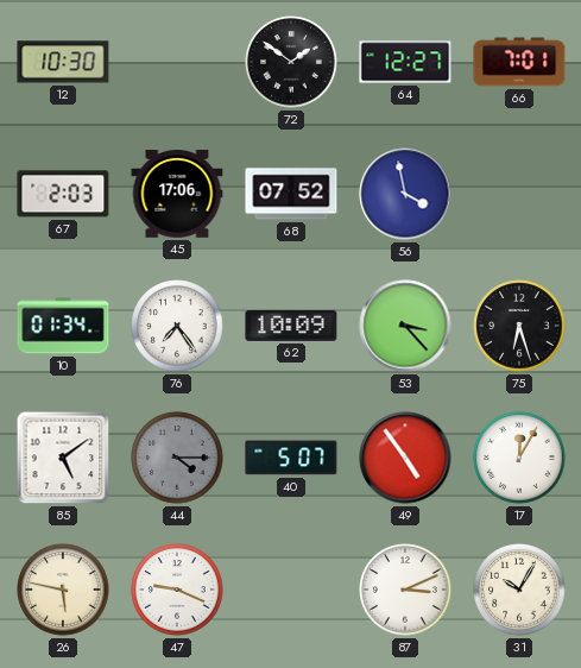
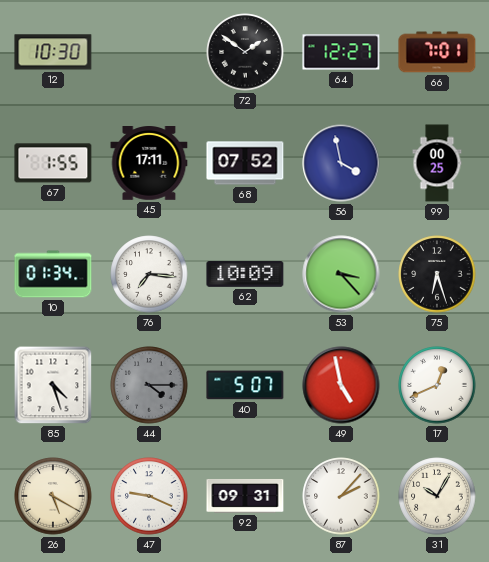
67: 2:03 -> 1:55 (53, 163)
45: 17:06 -> 17:11 (149, 163)
99: none -> 00:25 (437, 163)
76: 7:24 -> 7:16 (149, 274)
85: 5:09 -> 4:27 (53, 385)
49: 4:54 -> 4:58 (341, 385)
17: 12:05 -> 12:41 (437, 385)
26: 5:47 -> 5:20 (53, 496)
92: none -> 09:31 (245, 496)
87: 3:11 -> 2:07 (341, 496)
